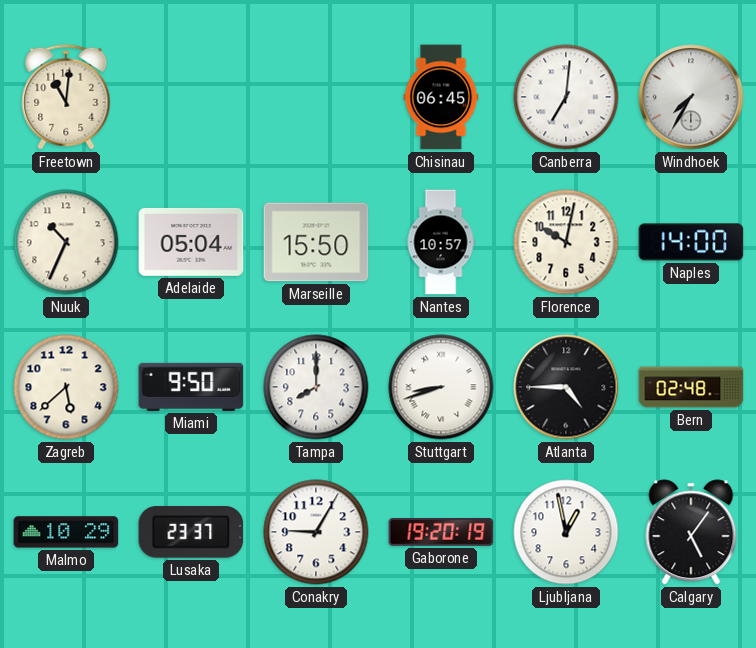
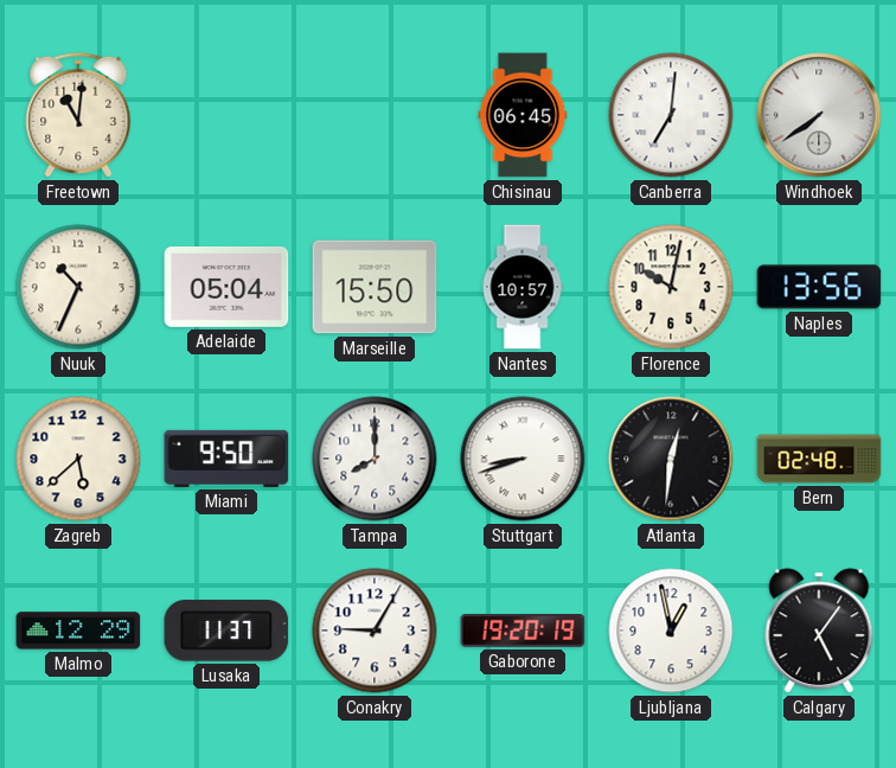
Windhoek: 7:35 -> 7:39 (819, 115)
Naples: 14:00 -> 13:56 (819, 287)
Atlanta: 4:45 -> 12:31 (671, 459)
Malmo: 10:29 -> 12:29 (78, 631)
Lusaka: 23:37 -> 11:37 (226, 631)
